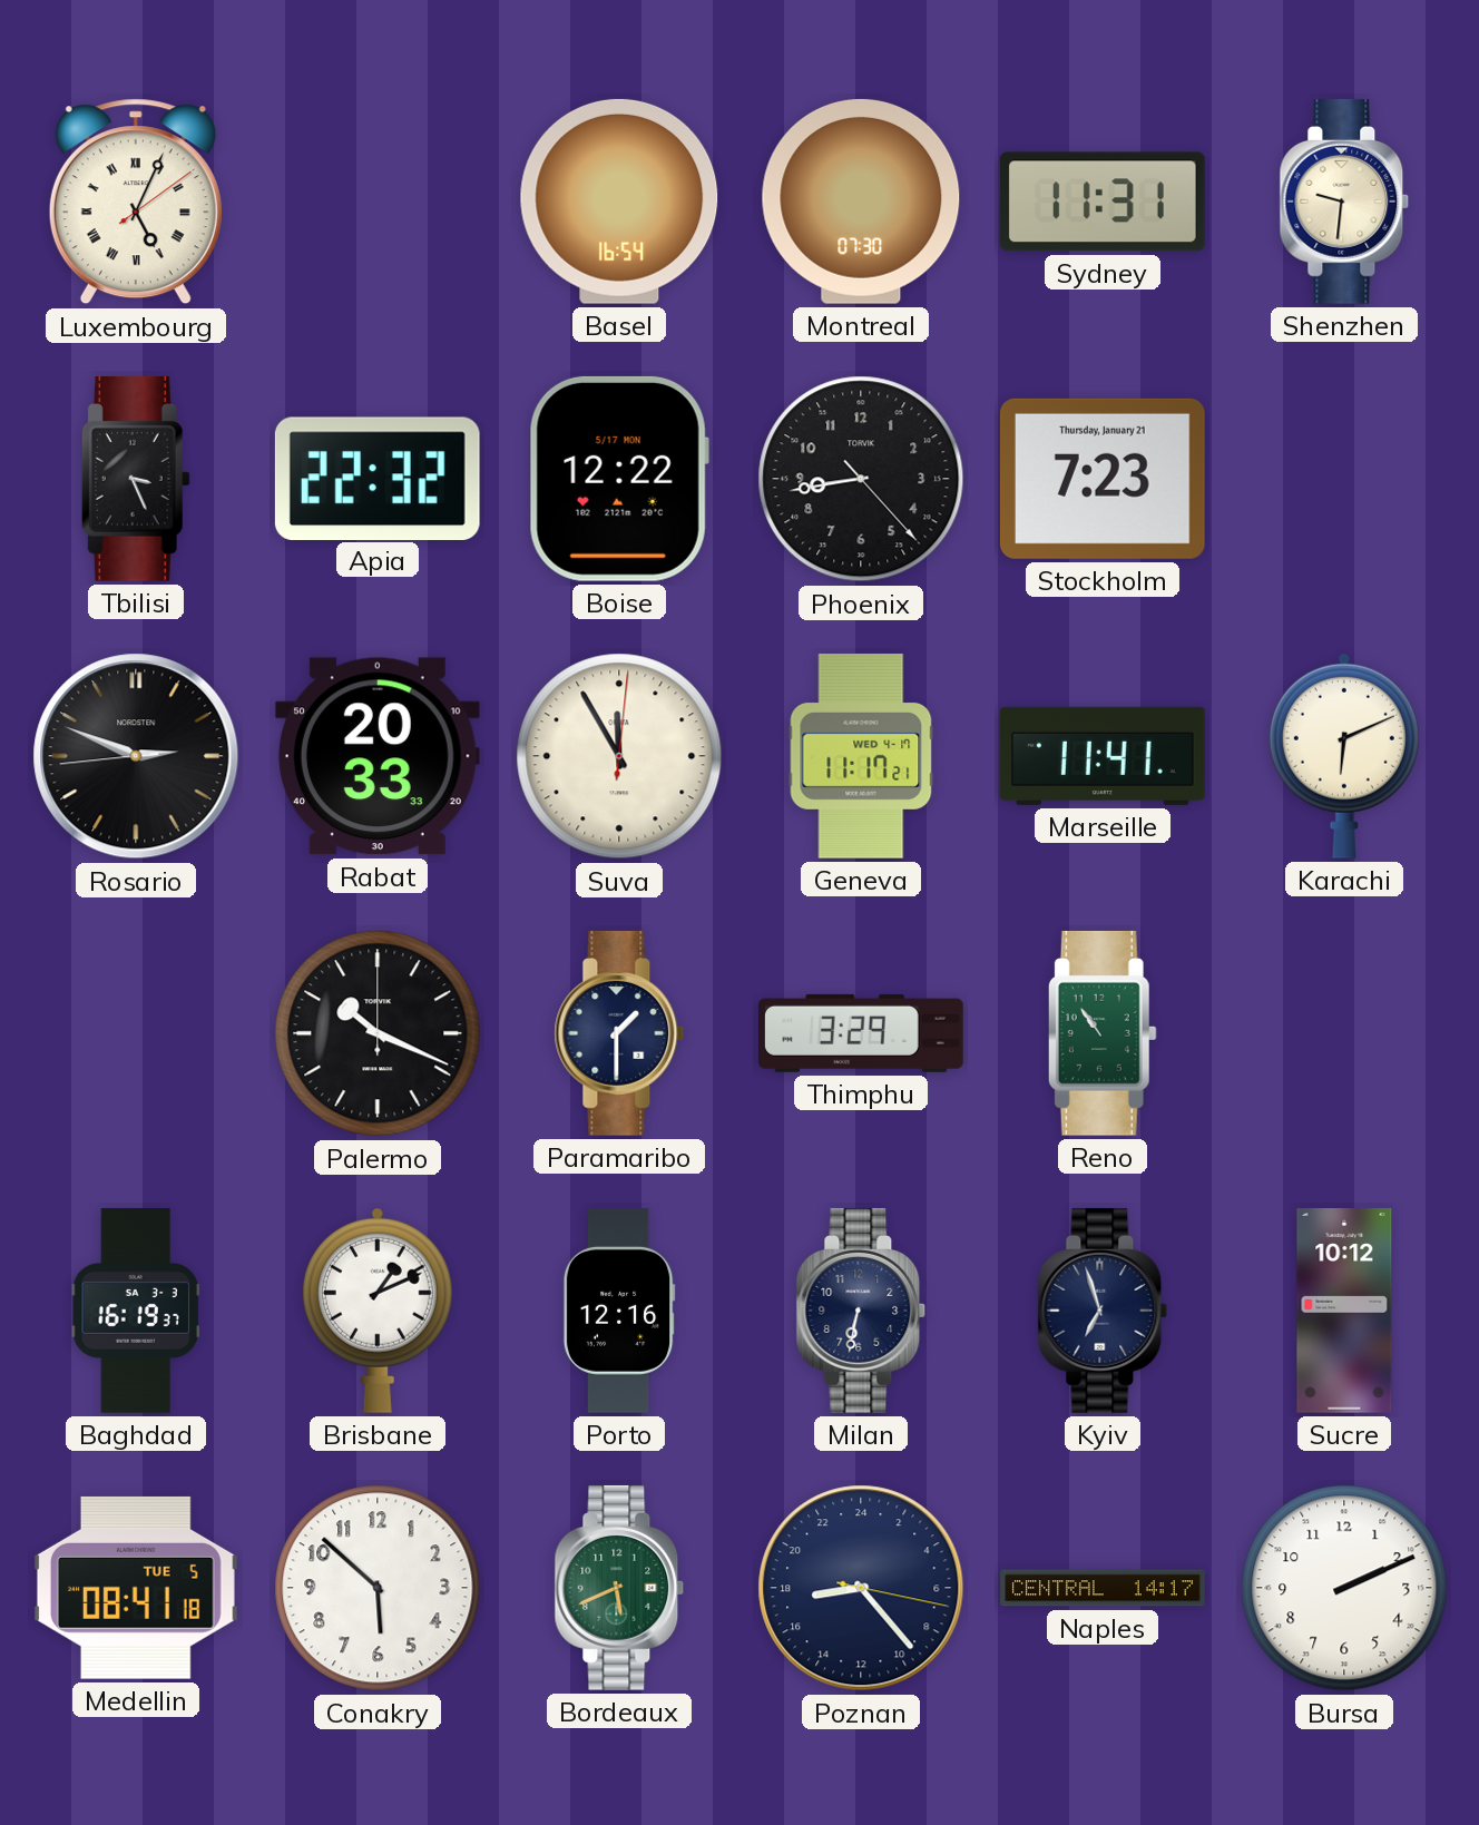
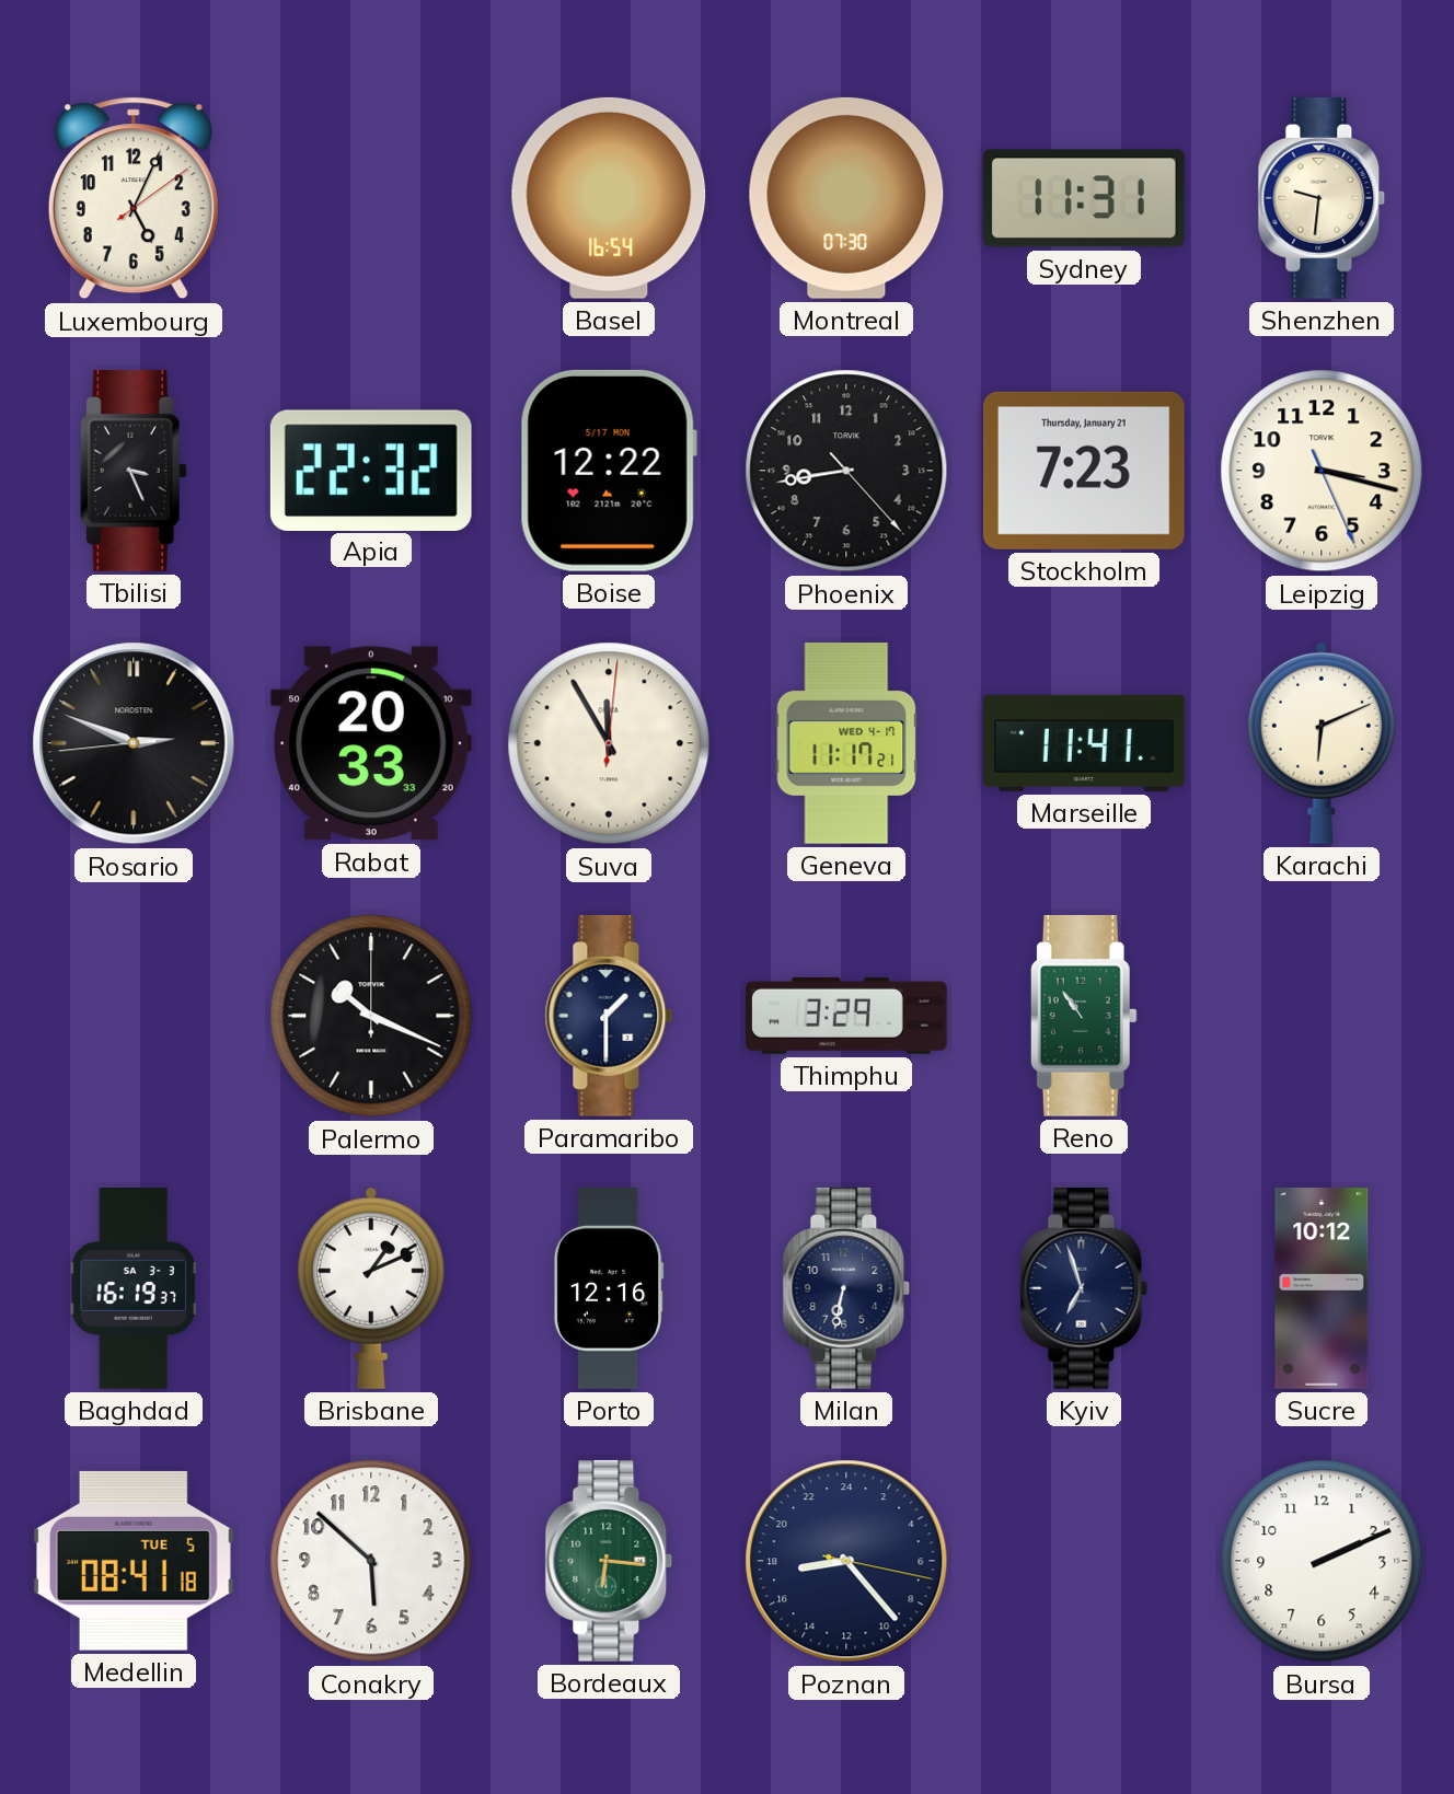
Luxembourg numerals: Roman -> Arabic (134, 198)
Leipzig: none -> 3:17 (1322, 471)
Bordeaux: 5:41 -> 6:16 (609, 1561)
Naples: 14:17 -> none (1103, 1588)
